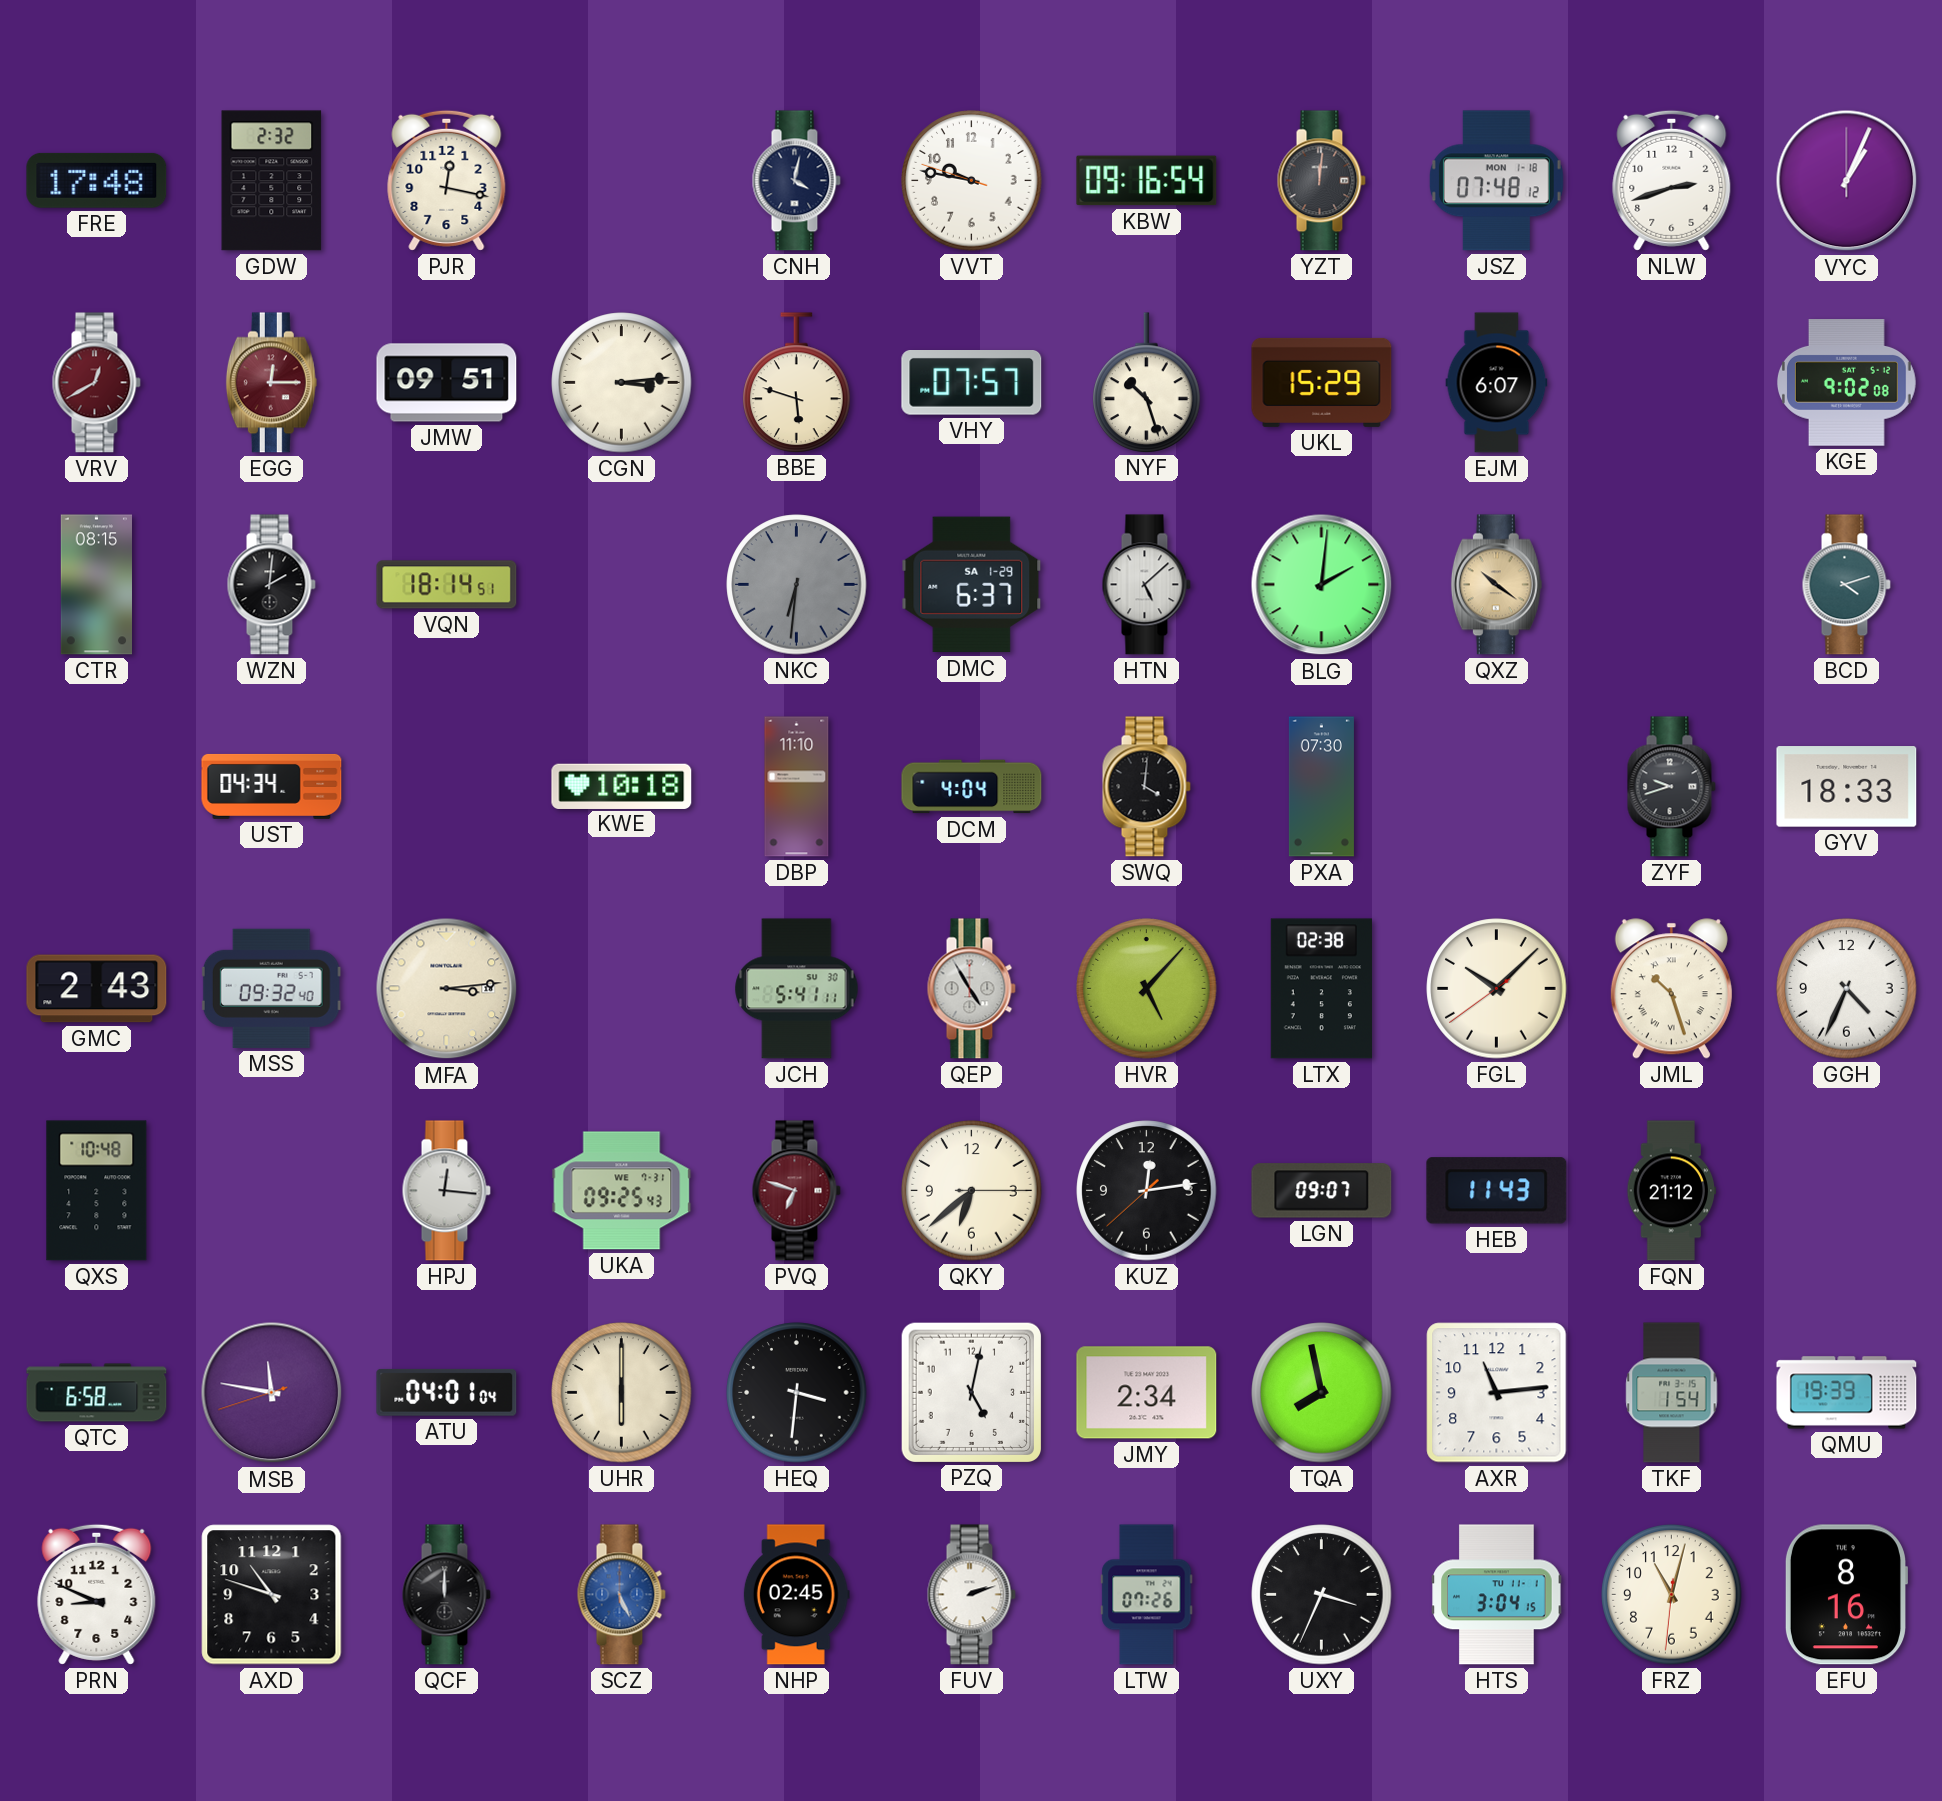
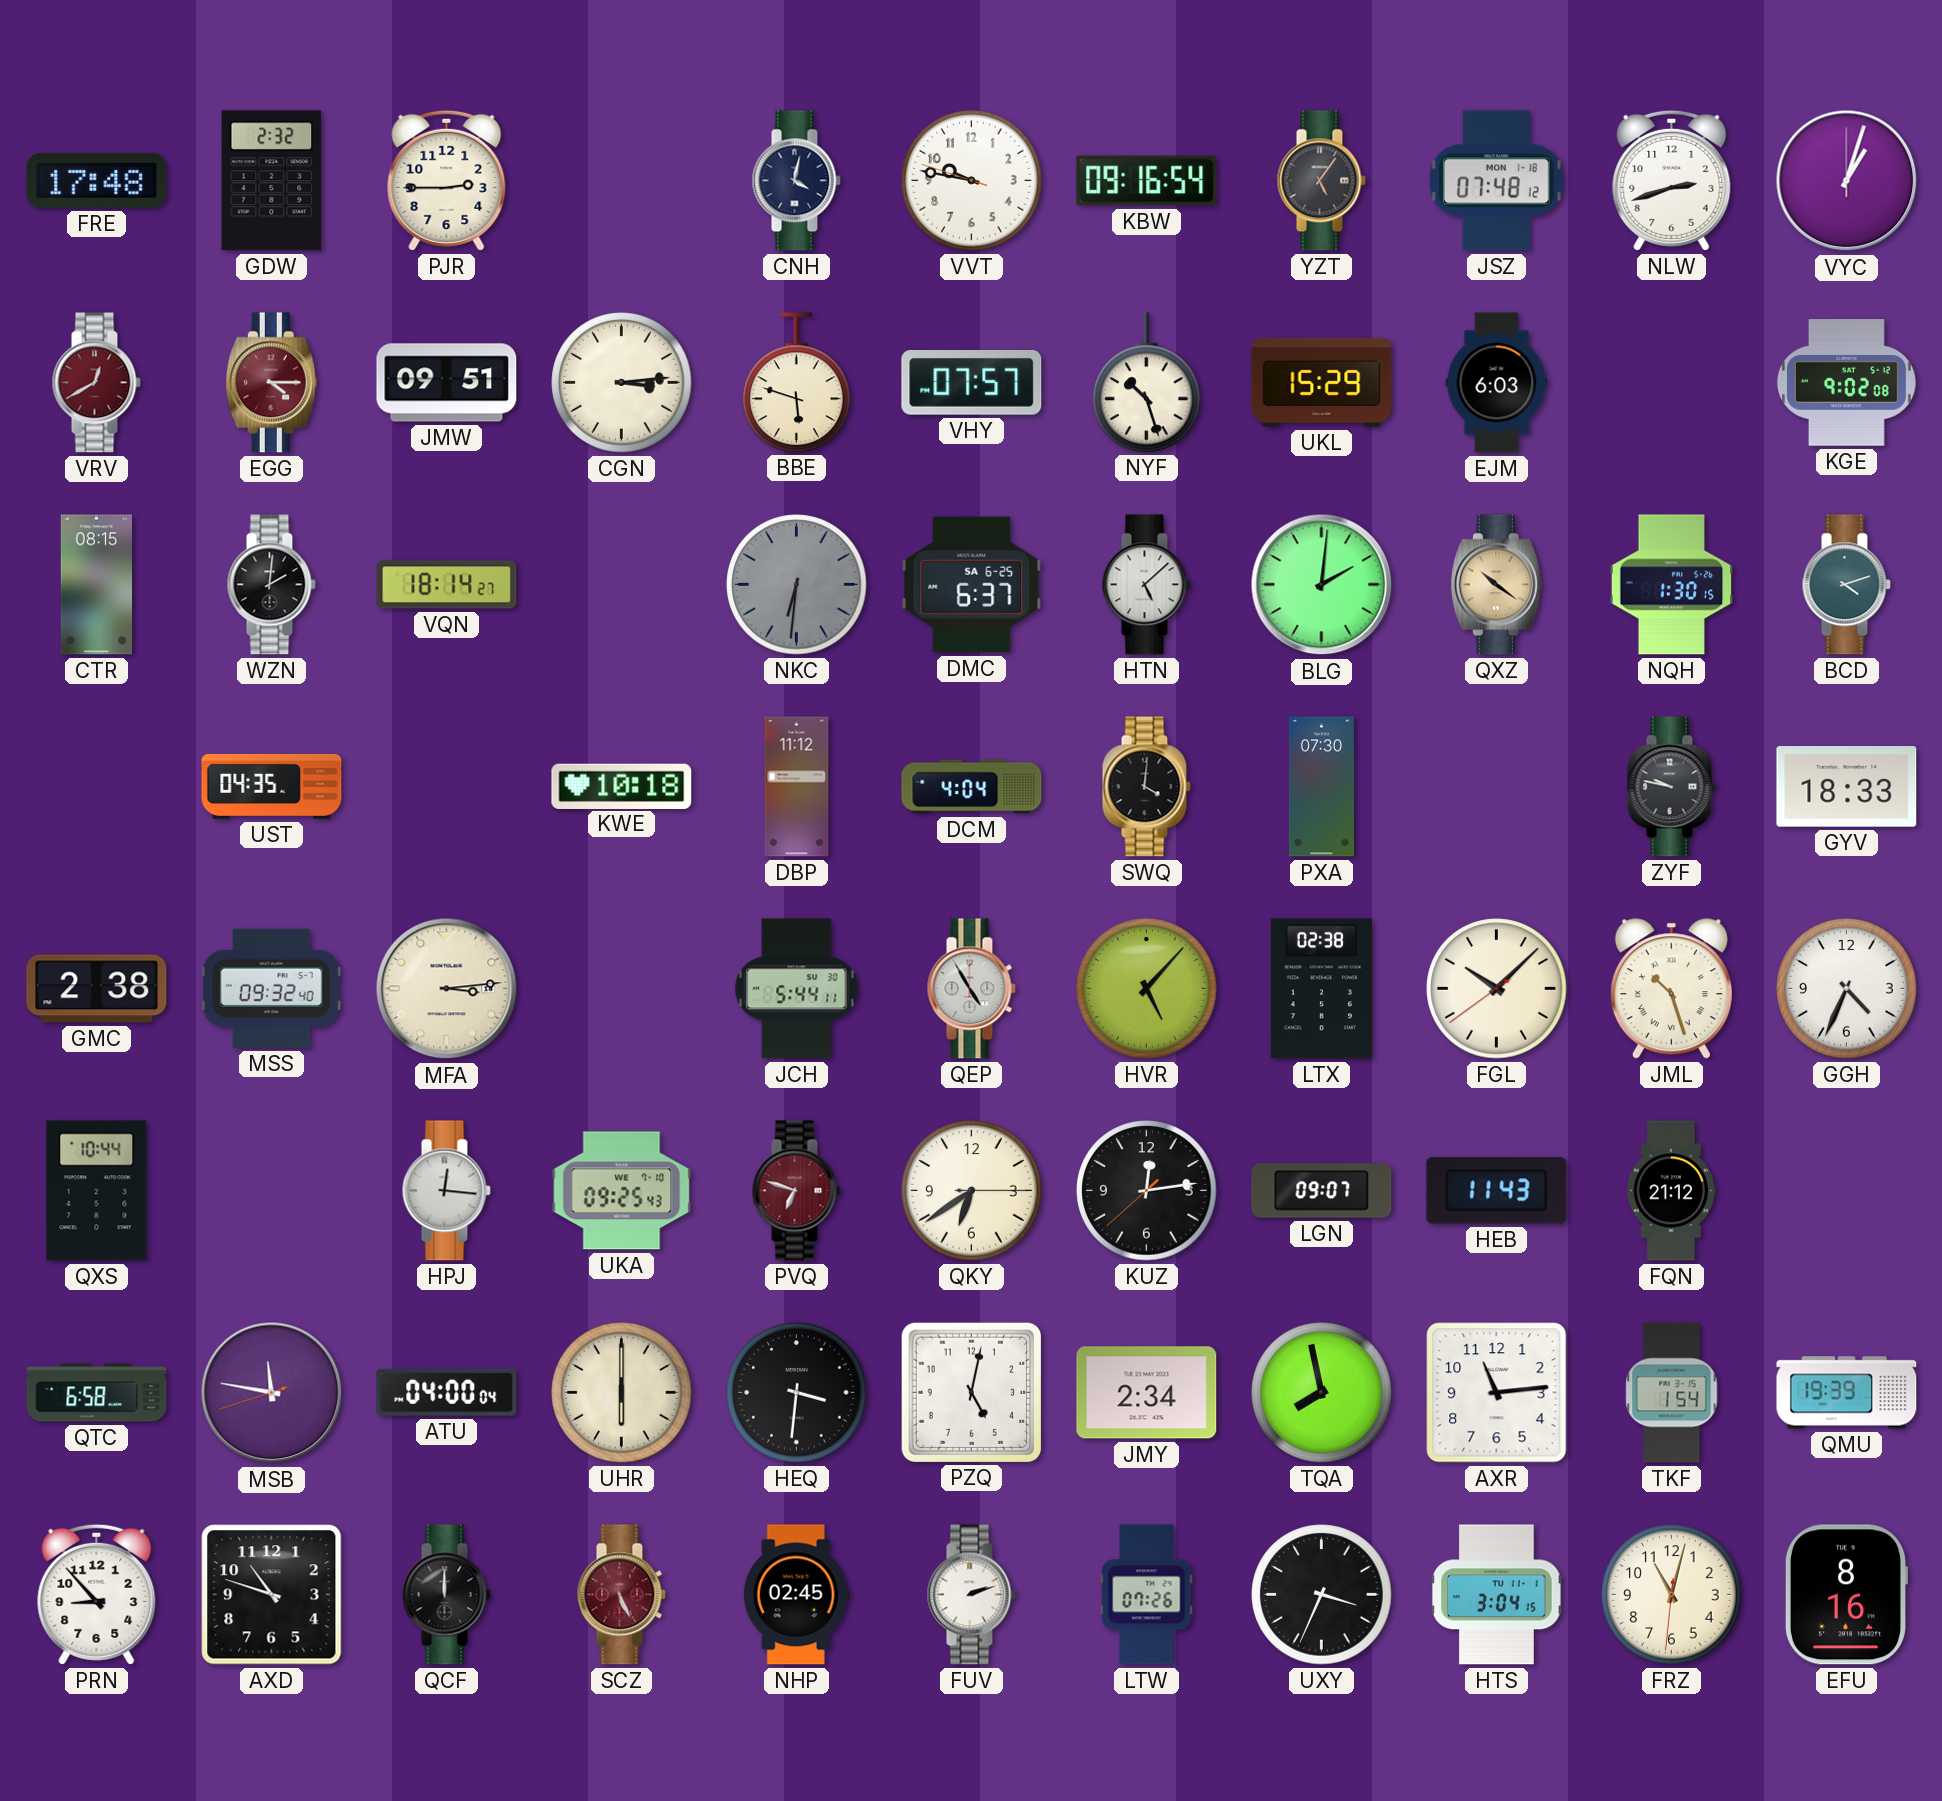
PJR: 12:17 -> 2:45 (447, 180)
YZT: 12:01 -> 5:06 (1321, 181)
VYC: 1:04 -> 1:03 (1847, 181)
EGG: 12:15 -> 4:15 (271, 383)
EJM: 6:07 -> 6:03 (1497, 383)
VQN: 18:14:51 -> 18:14:27 (447, 585)
DMC date: SA 1-29 -> SA 6-25 (972, 585)
NQH: none -> 1:30 (1672, 585)
UST: 04:34 -> 04:35 (272, 786)
DBP: 11:10 -> 11:12 (797, 787)
ZYF: 9:42 -> 9:47 (1671, 787)
GMC: 2:43 -> 2:38 (97, 989)
JCH: 5:41 -> 5:44 (797, 989)
QXS: 10:48 -> 10:44 (97, 1191)
UKA date: WE 7-31 -> WE 7-10 (622, 1191)
QKY: 6:38 -> 6:39 (972, 1191)
ATU: 04:01 -> 04:00 (447, 1392)
PRN: 8:49 -> 8:53 (97, 1594)
SCZ dial: blue -> burgundy (621, 1595)
